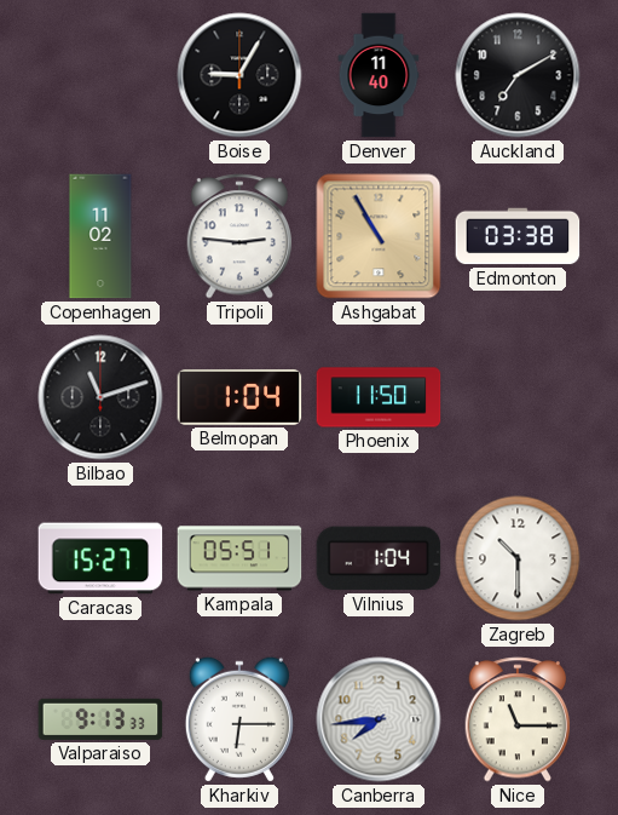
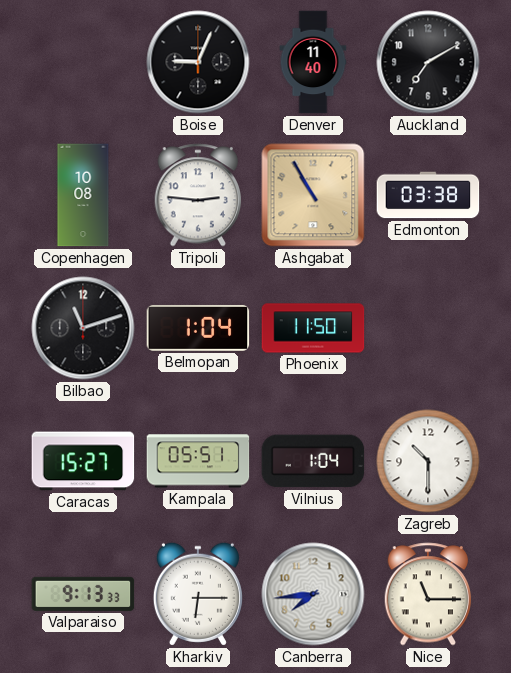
Boise: 9:05 -> 9:04 (198, 62)
Copenhagen: 11:02 -> 10:08 (83, 195)
